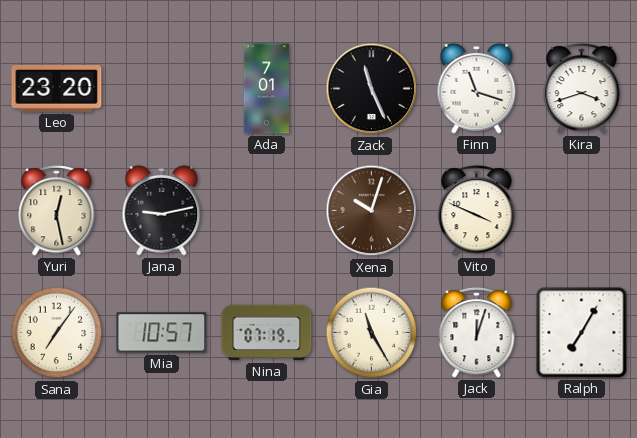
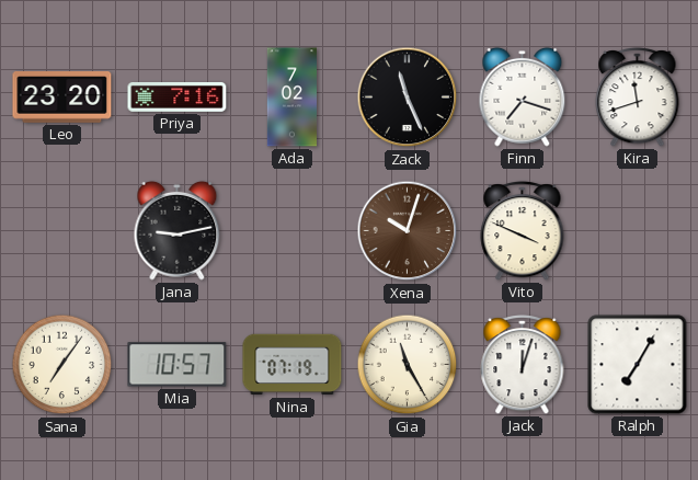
Priya: none -> 7:16 (178, 98)
Ada: 7:01 -> 7:02 (291, 98)
Finn: 11:18 -> 7:18 (523, 96)
Kira: 3:42 -> 11:42 (638, 96)
Yuri: 12:28 -> none (57, 210)
